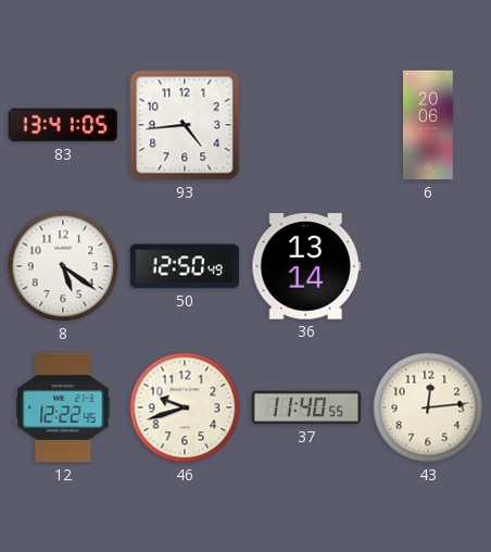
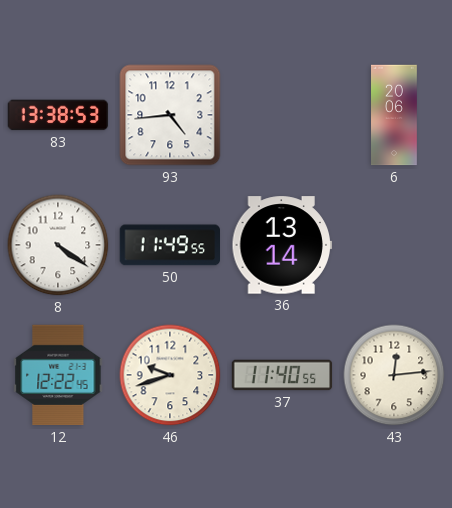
83: 13:41 -> 13:38 (58, 115)
8: 5:21 -> 4:21 (58, 245)
50: 12:50 -> 11:49 (169, 245)
